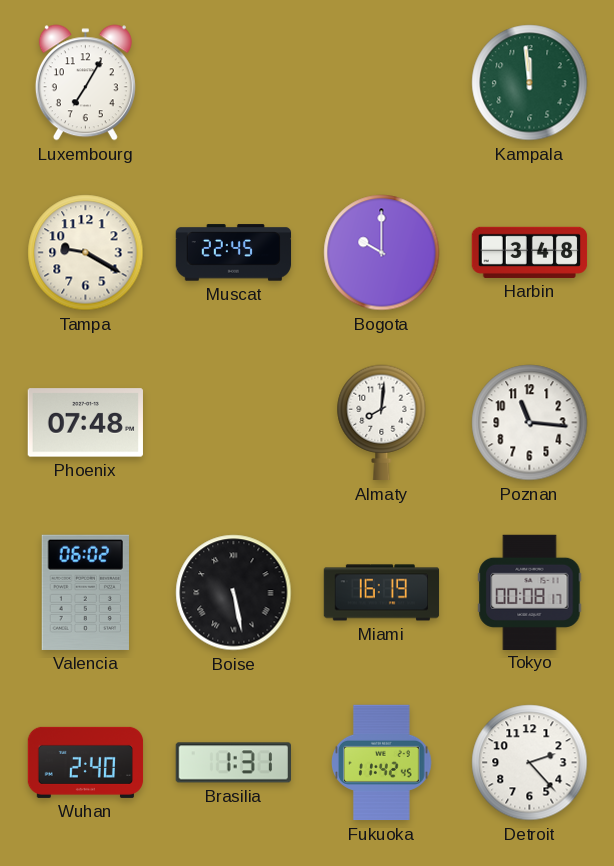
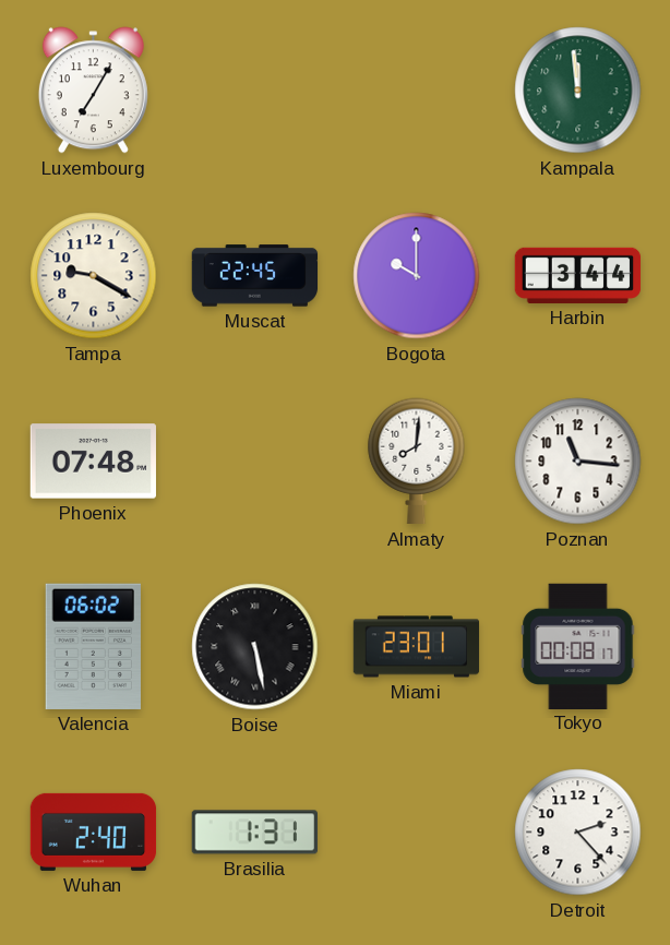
Harbin: 3:48 -> 3:44 (578, 275)
Miami: 16:19 -> 23:01 (417, 647)
Fukuoka: 11:42 -> none (382, 763)
